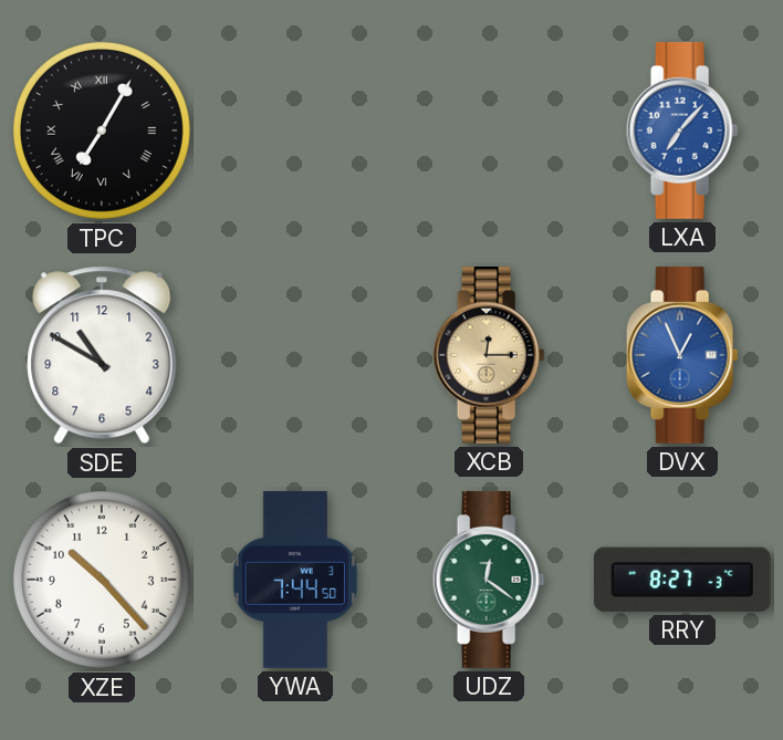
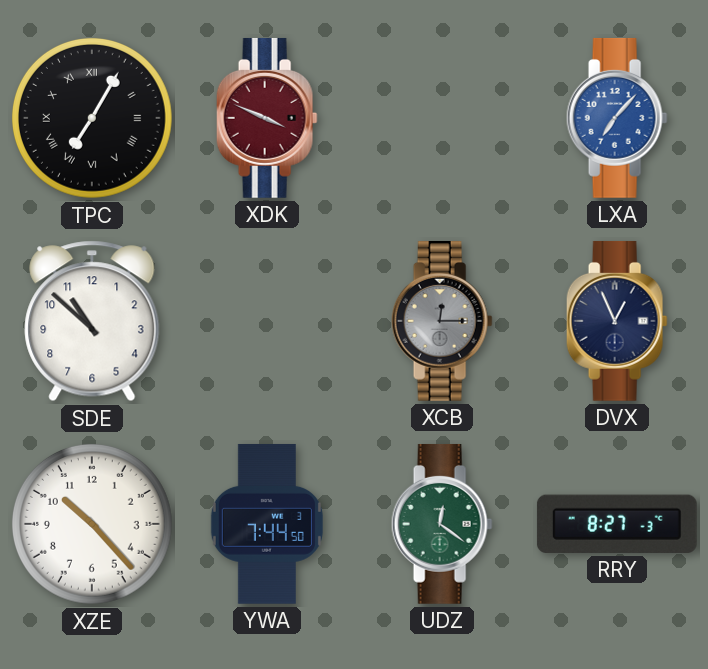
XDK: none -> 3:49 (267, 118)
SDE: 10:50 -> 10:52 (92, 321)
XCB dial: champagne -> grey (442, 321)
DVX dial: blue -> navy (617, 321)
